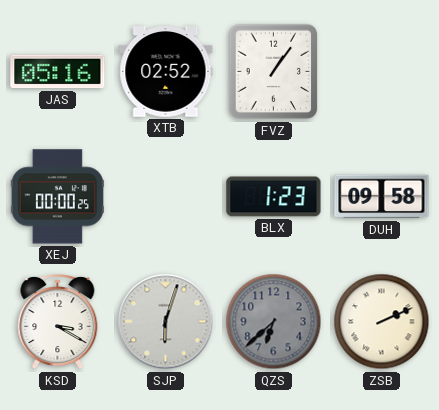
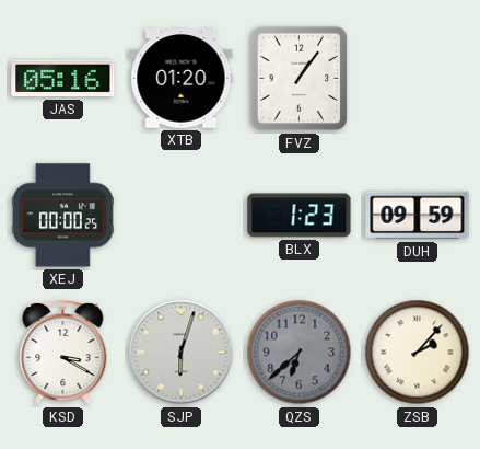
XTB: 02:52 -> 01:20 (182, 79)
DUH: 09:58 -> 09:59 (418, 216)
ZSB: 2:11 -> 2:07 (418, 353)
